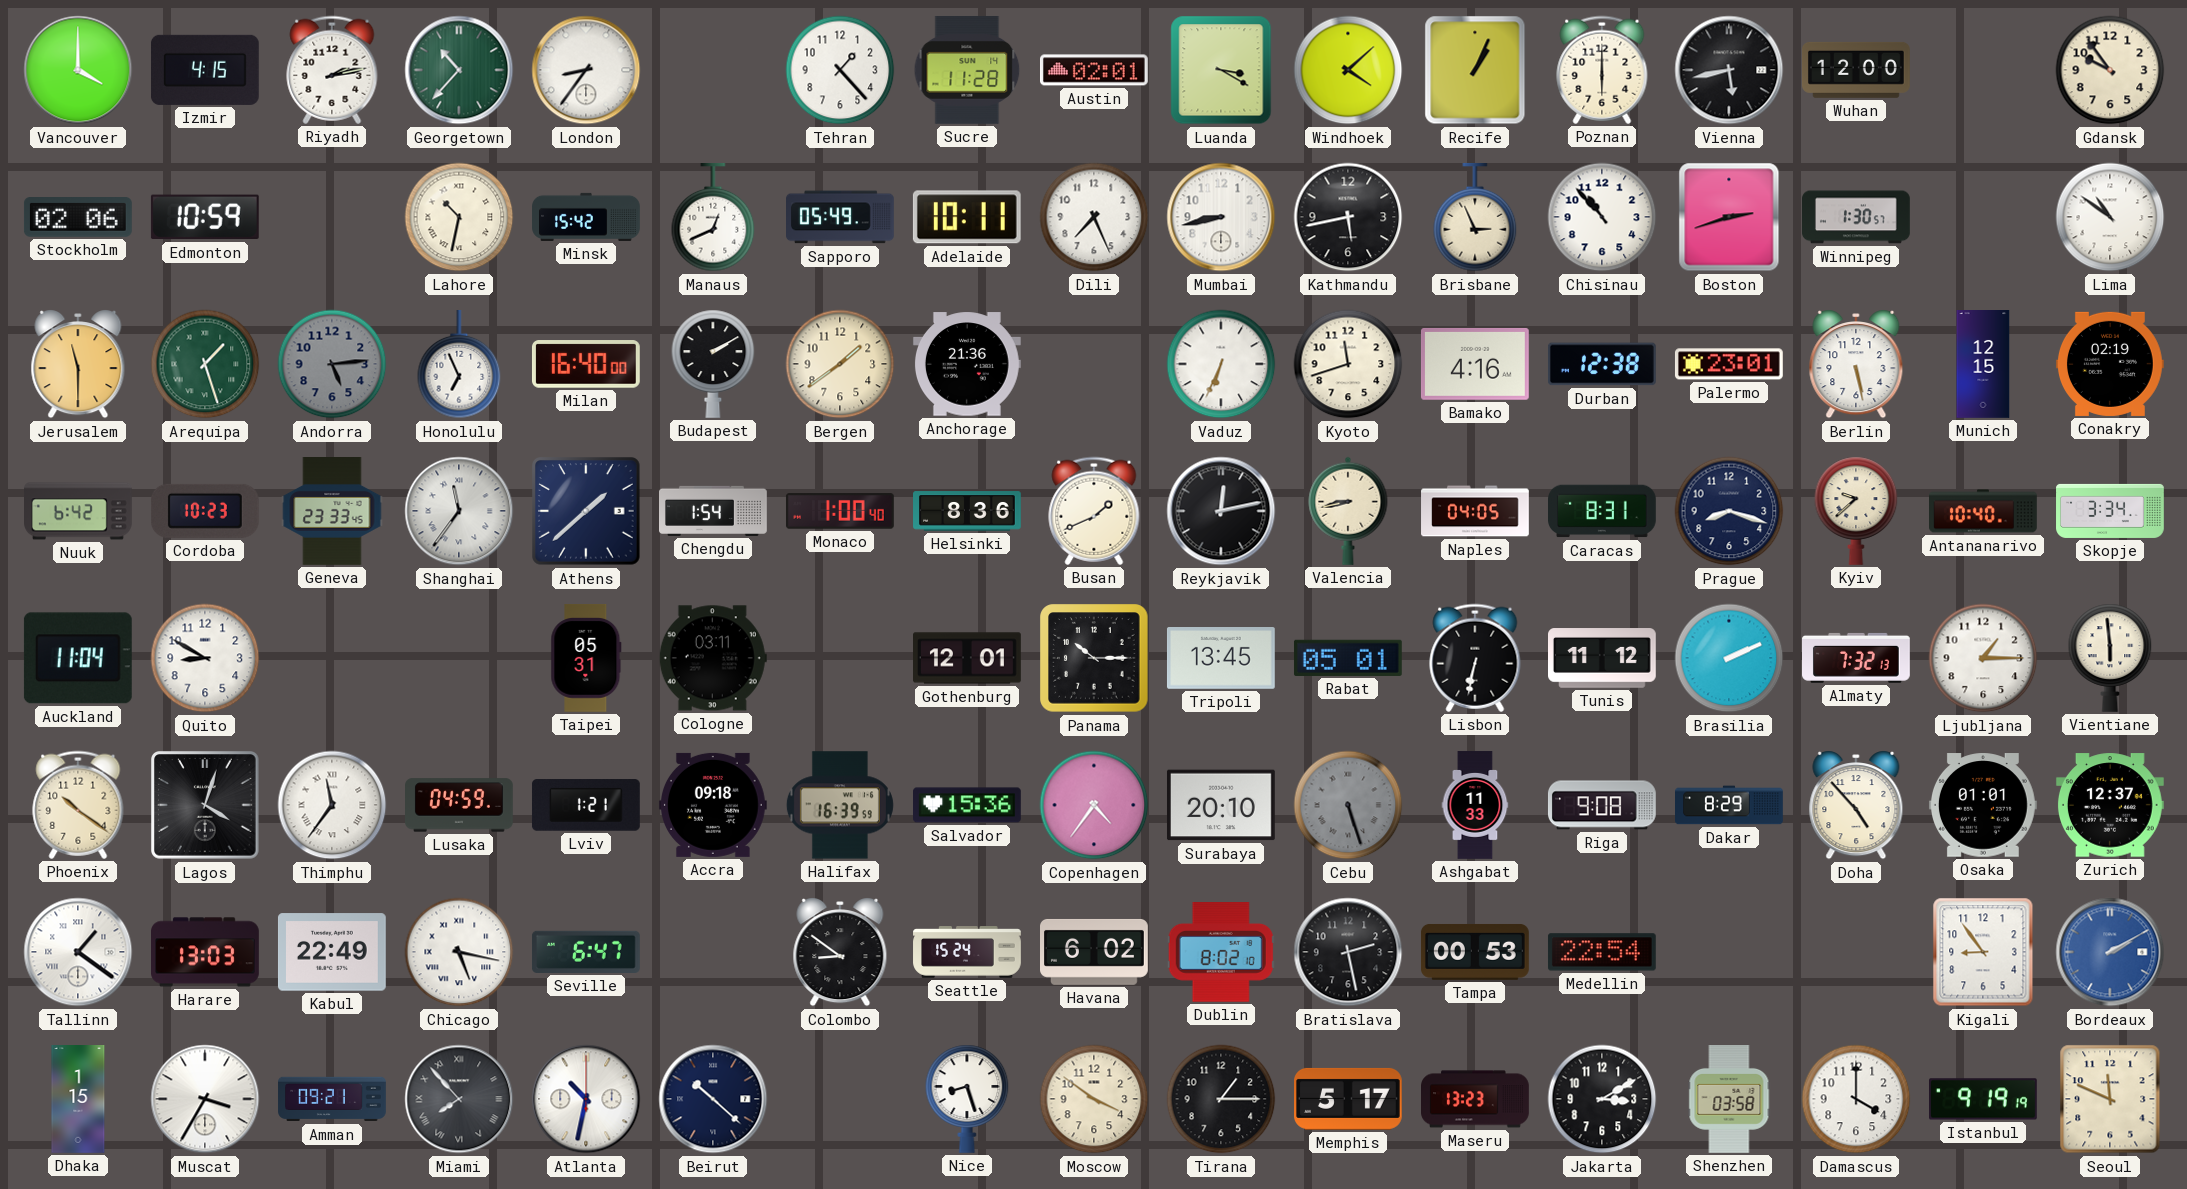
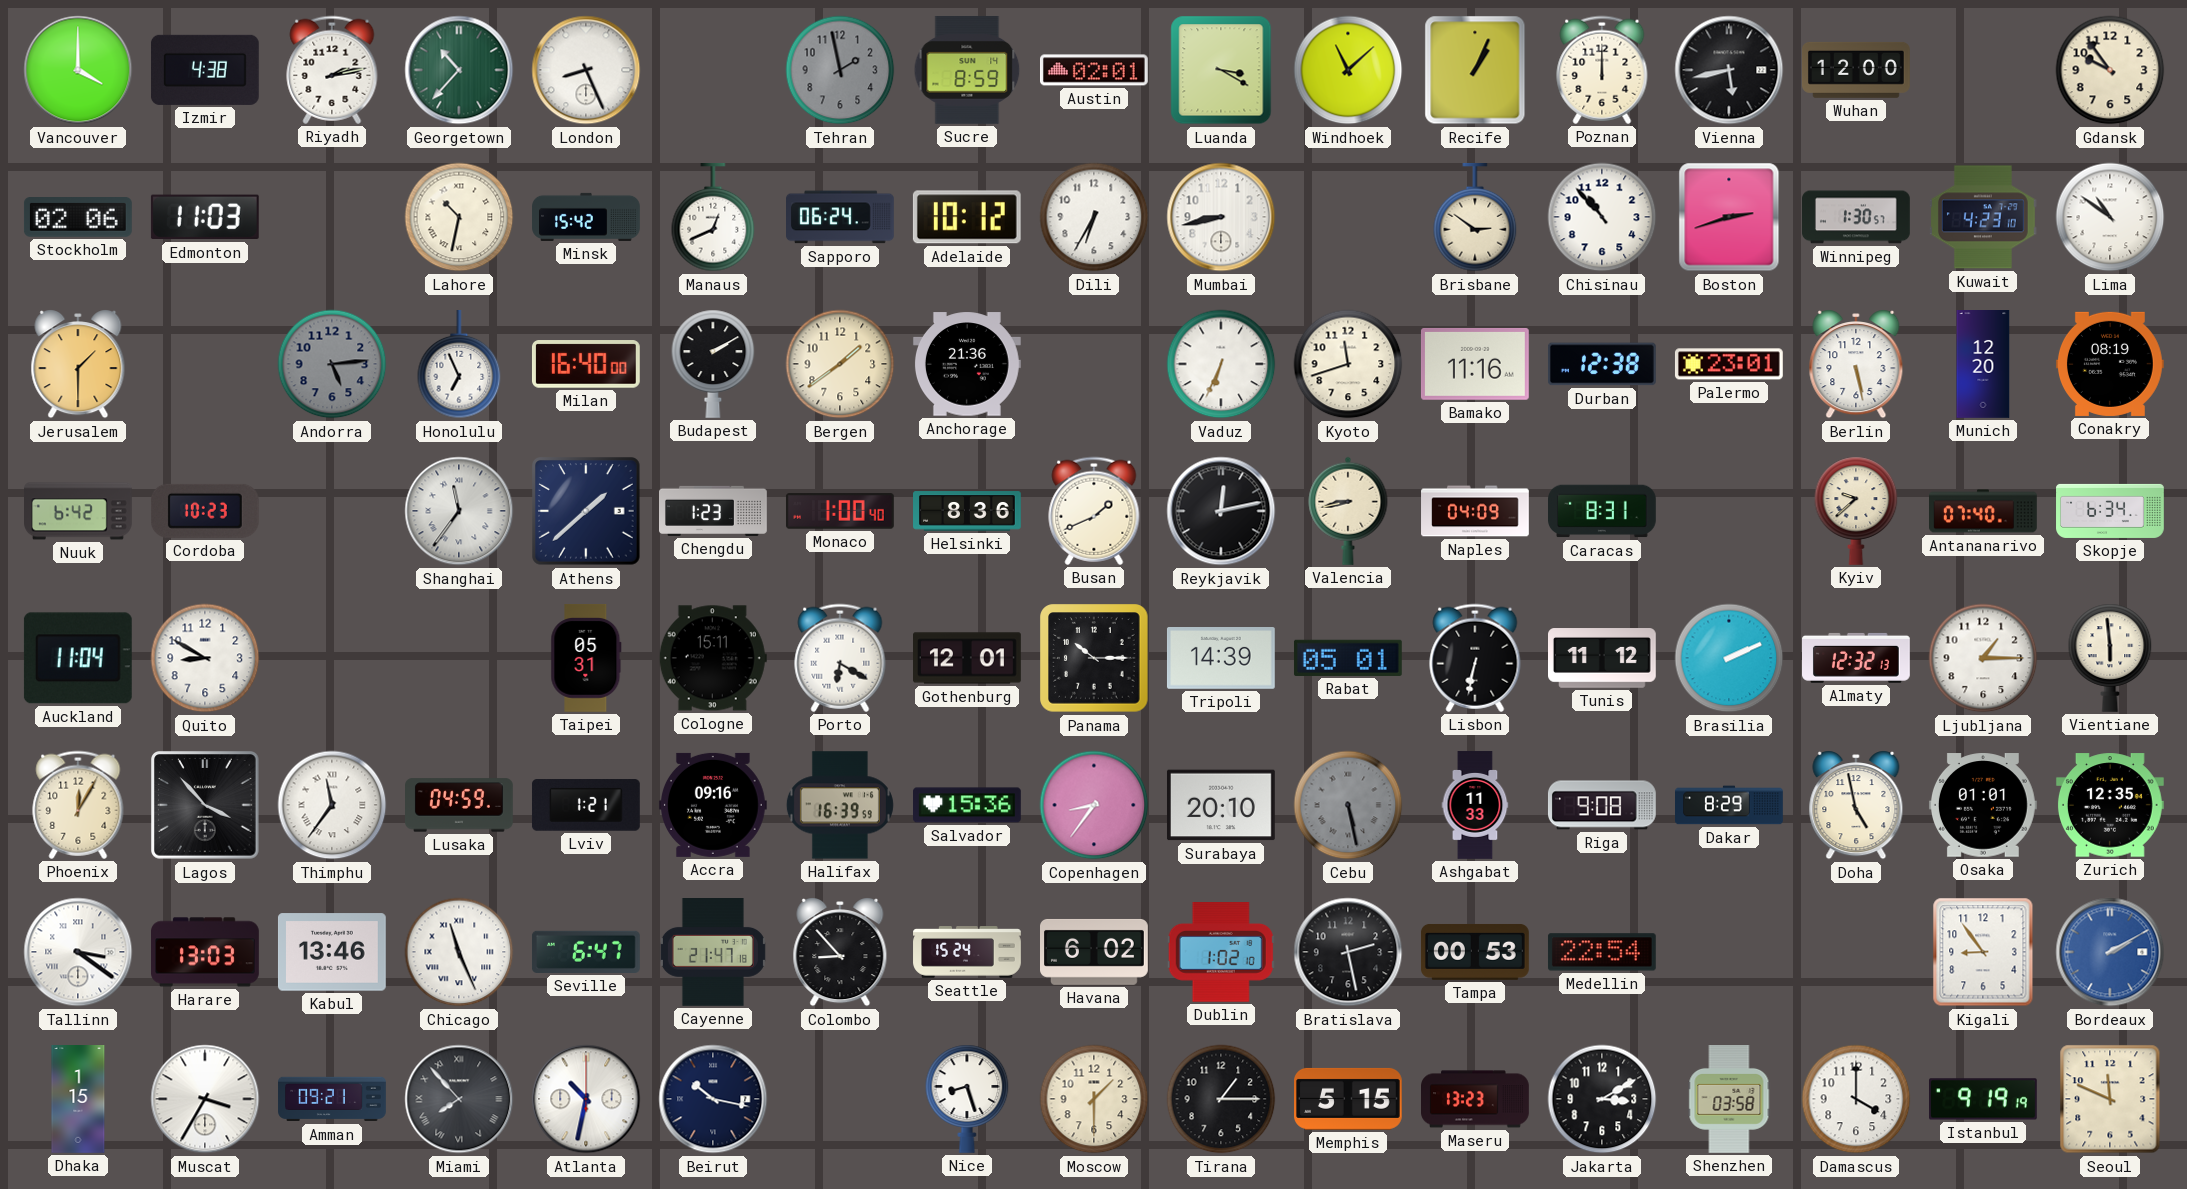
Izmir: 4:15 -> 4:38 (205, 70)
London: 8:36 -> 8:26 (586, 70)
Tehran: 1:23 -> 1:58 (840, 70)
Tehran dial: white -> grey (840, 70)
Sucre: 11:28 -> 8:59 (967, 70)
Windhoek: 4:08 -> 11:08 (1348, 70)
Poznan: 6:00 -> 12:00 (1602, 70)
Edmonton: 10:59 -> 11:03 (205, 217)
Sapporo: 05:49 -> 06:24 (841, 217)
Adelaide: 10:11 -> 10:12 (967, 217)
Dili: 7:26 -> 6:35 (1094, 217)
Kathmandu: 5:43 -> none (1348, 217)
Brisbane: 2:56 -> 2:51 (1475, 218)
Kuwait: none -> 4:23 (1983, 217)
Jerusalem: 11:30 -> 1:30 (78, 364)
Arequipa: 1:27 -> none (205, 364)
Bamako: 4:16 -> 11:16 (1475, 364)
Munich: 12:15 -> 12:20 (1983, 365)
Conakry: 02:19 -> 08:19 (2110, 364)
Geneva: 23:33 -> none (332, 512)
Chengdu: 1:54 -> 1:23 (714, 511)
Naples: 04:05 -> 04:09 (1475, 511)
Prague: 8:18 -> none (1729, 511)
Antananarivo: 10:40 -> 07:40 (1984, 511)
Skopje: 3:34 -> 6:34 (2110, 511)
Cologne: 03:11 -> 15:11 (713, 658)
Porto: none -> 6:20 (840, 658)
Tripoli: 13:45 -> 14:39 (1221, 659)
Almaty: 7:32 -> 12:32 (1857, 658)
Phoenix: 10:21 -> 12:05 (78, 805)
Lagos: 4:03 -> 3:53 (206, 806)
Accra: 09:18 -> 09:16 (713, 805)
Copenhagen: 4:36 -> 8:36 (1094, 805)
Cebu: 5:27 -> 5:28 (1348, 805)
Doha: 4:53 -> 4:58 (1856, 805)
Zurich: 12:37 -> 12:35 (2110, 805)
Tallinn: 1:21 -> 3:21 (78, 952)
Kabul: 22:49 -> 13:46 (332, 952)
Chicago: 5:17 -> 11:26 (459, 952)
Cayenne: none -> 21:47 (713, 953)
Colombo: 8:51 -> 8:53 (840, 952)
Dublin: 8:02 -> 1:02 (1221, 953)
Beirut: 10:22 -> 10:17 (713, 1099)
Moscow: 3:51 -> 1:30 (1094, 1099)
Memphis: 5:17 -> 5:15 (1349, 1099)
